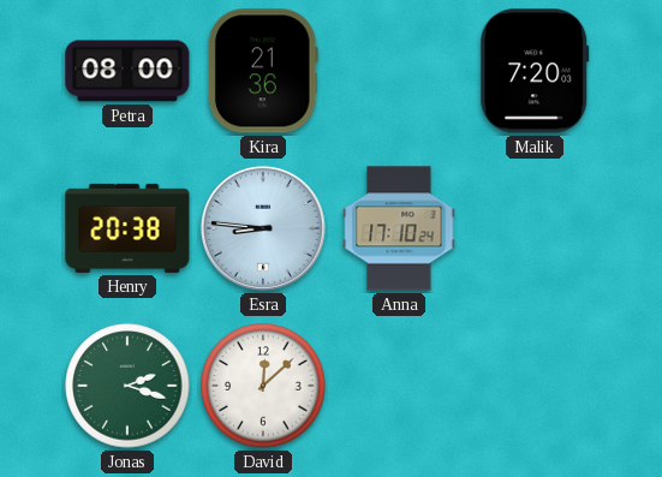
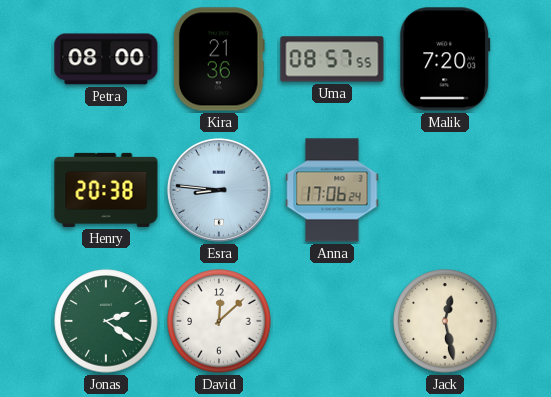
Uma: none -> 08:57 (332, 59)
Anna: 17:10 -> 17:06 (332, 190)
Jonas: 2:18 -> 2:21 (106, 321)
Jack: none -> 12:28 (445, 321)
